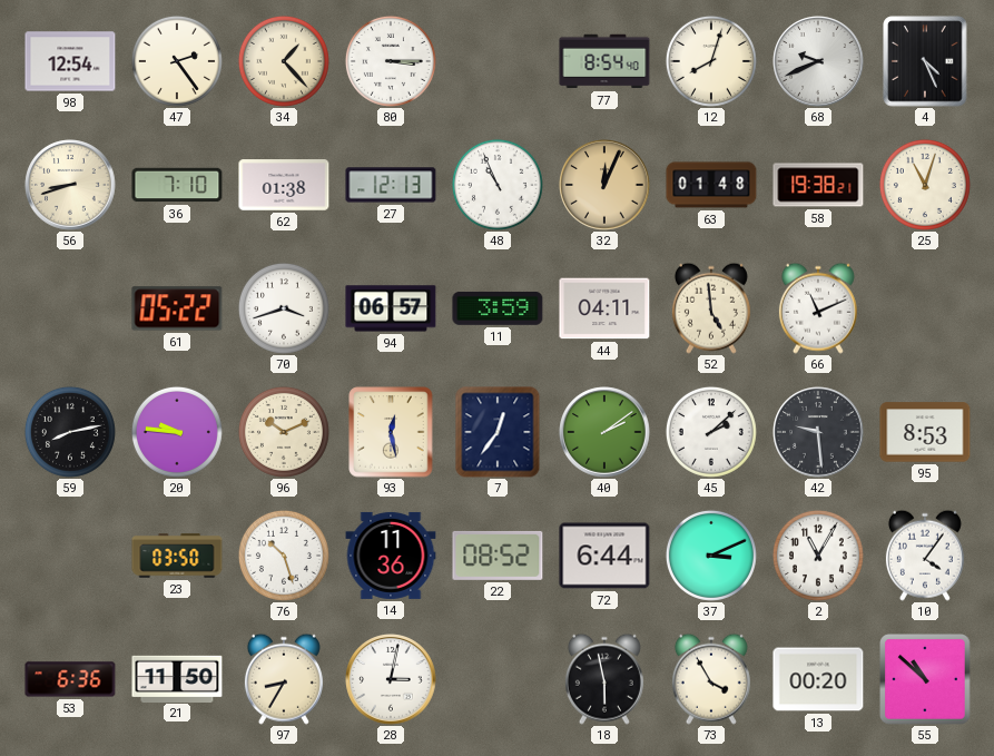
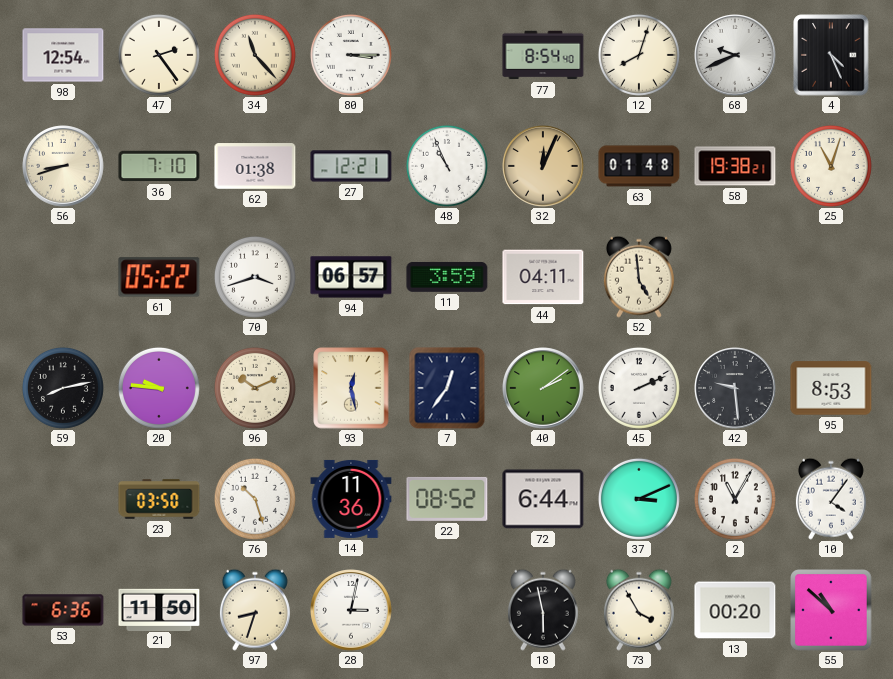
34: 1:23 -> 11:23 (255, 55)
27: 12:13 -> 12:21 (351, 166)
66: 11:11 -> none (818, 308)
45: 2:08 -> 2:11 (639, 388)
97: 8:35 -> 8:33 (255, 610)
